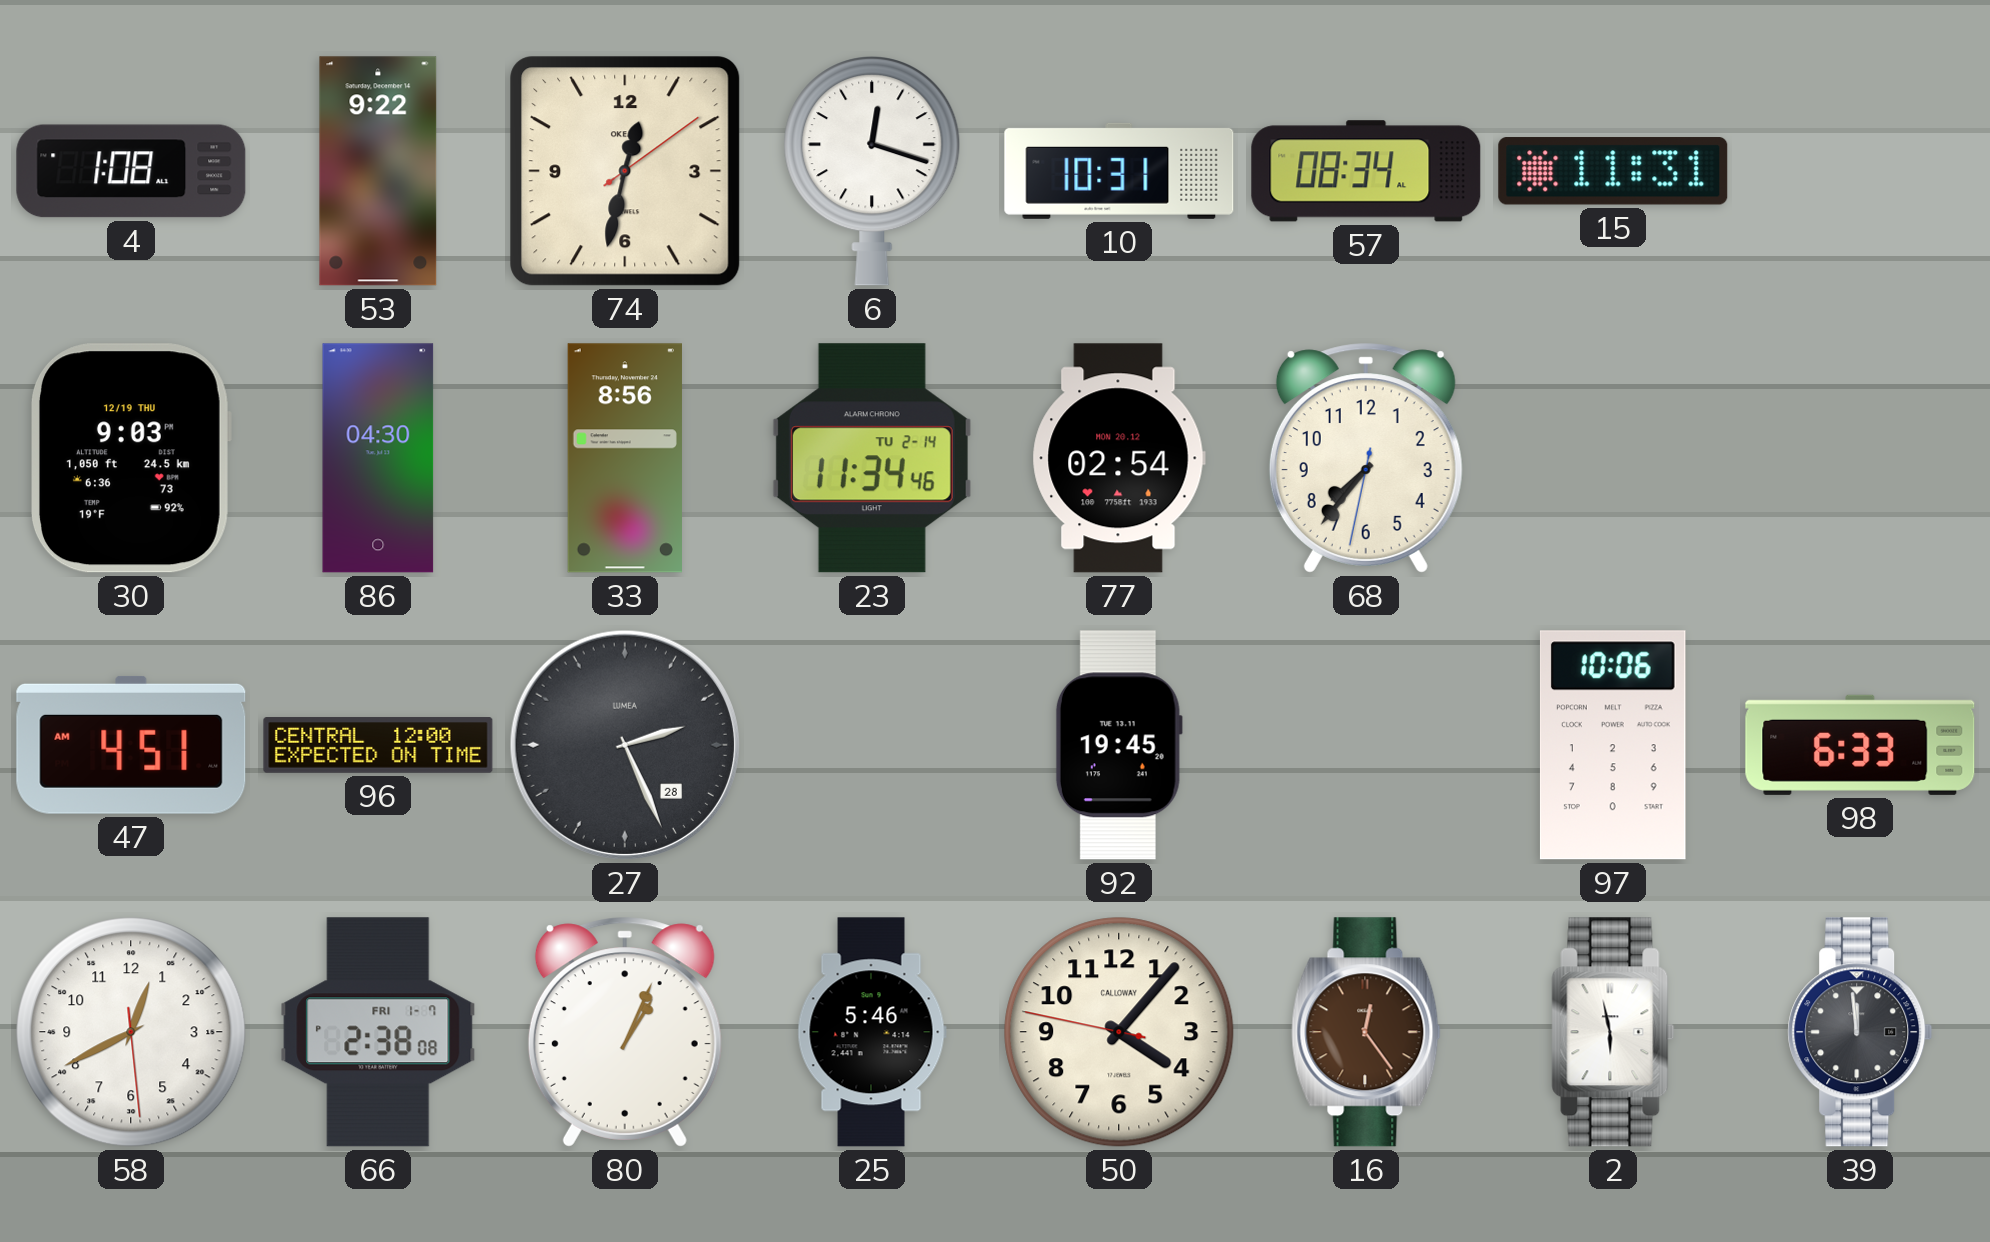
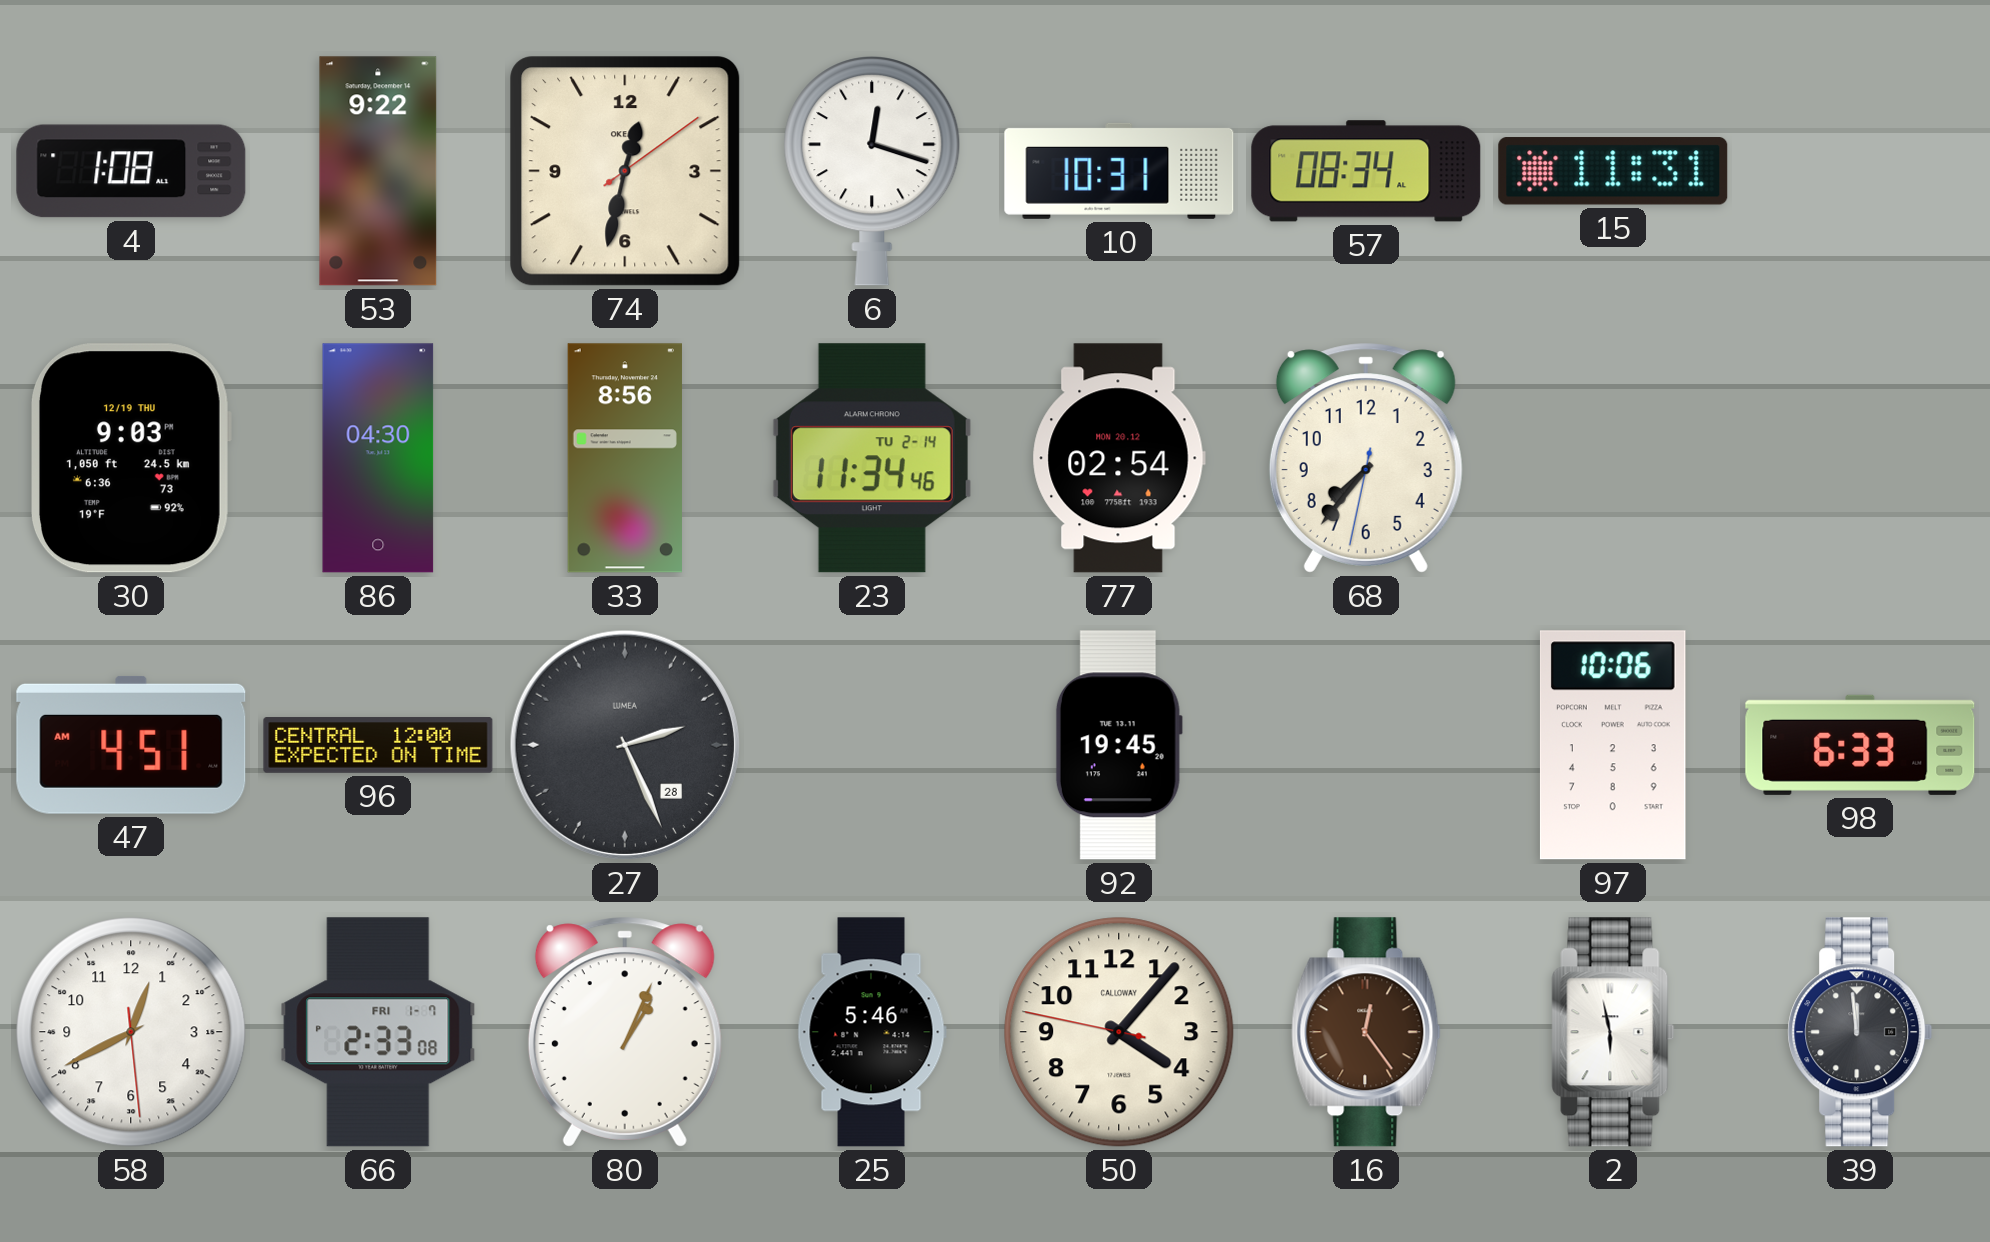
66: 2:38 -> 2:33 (378, 1032)
